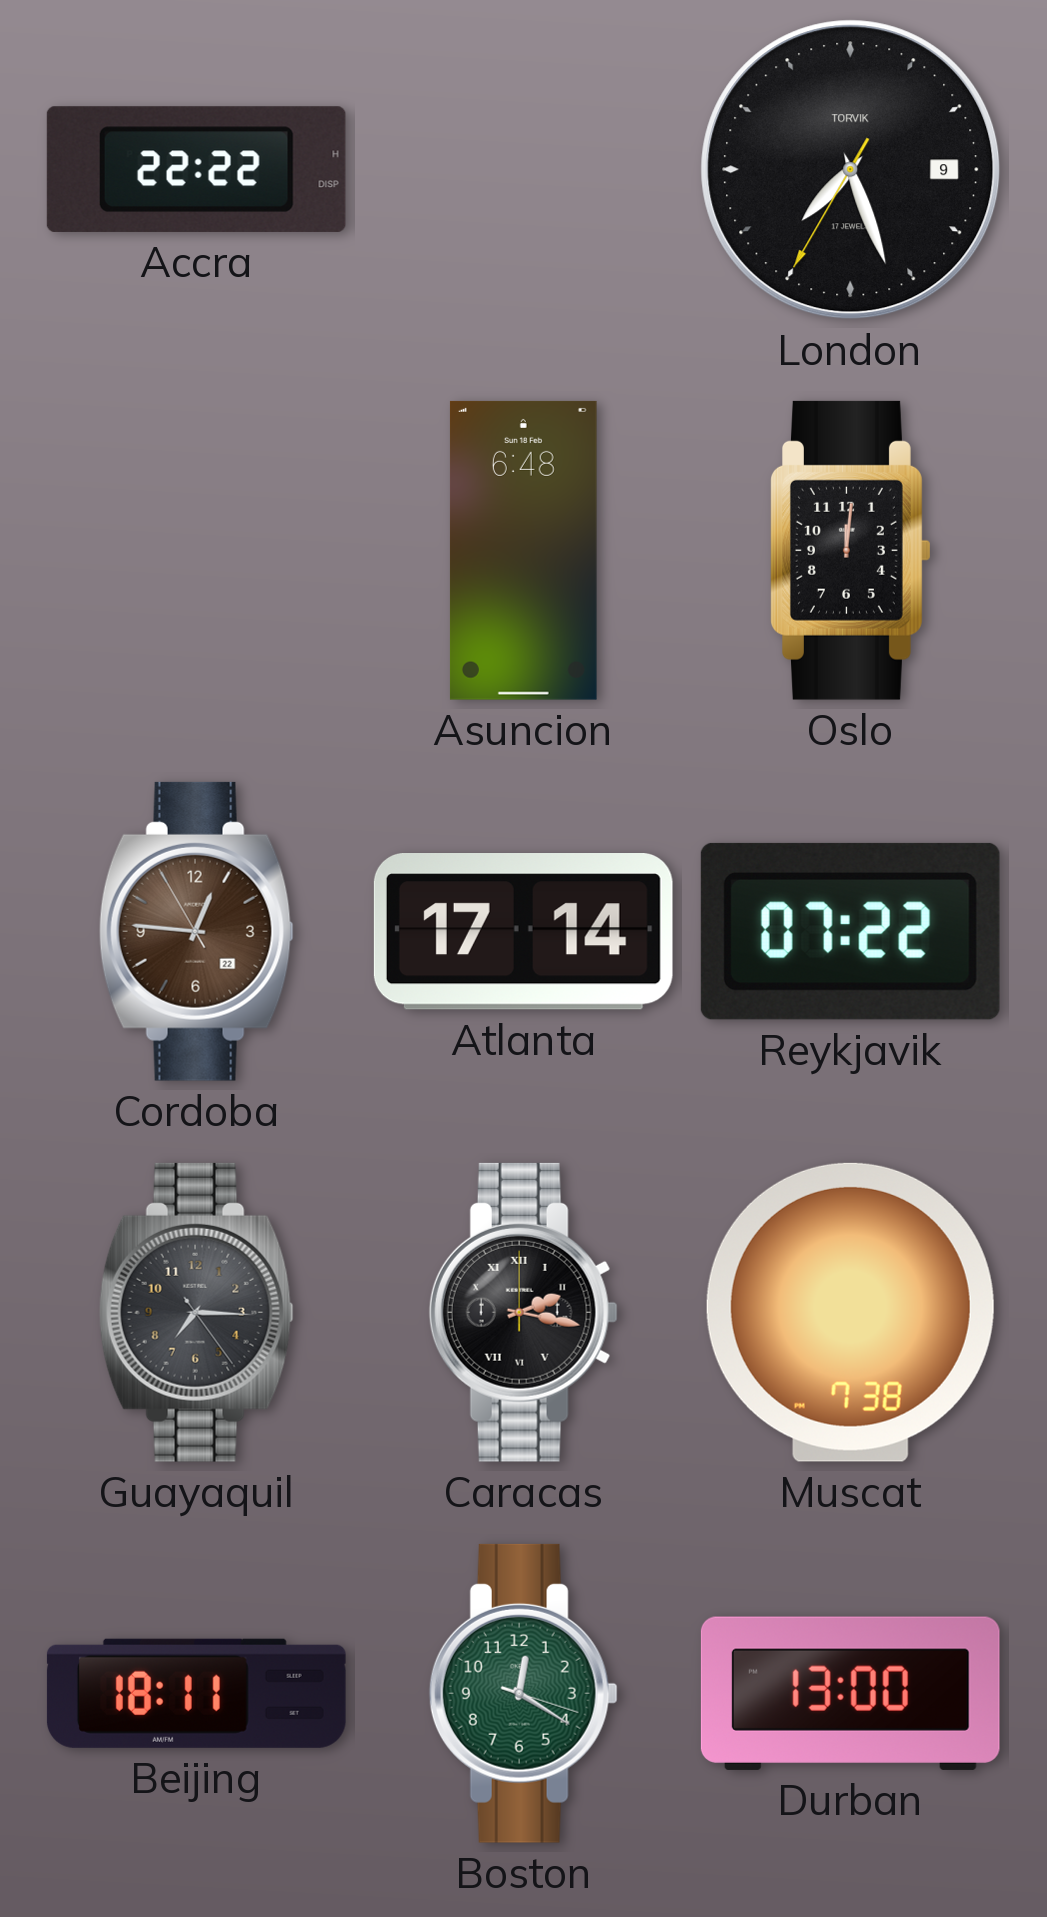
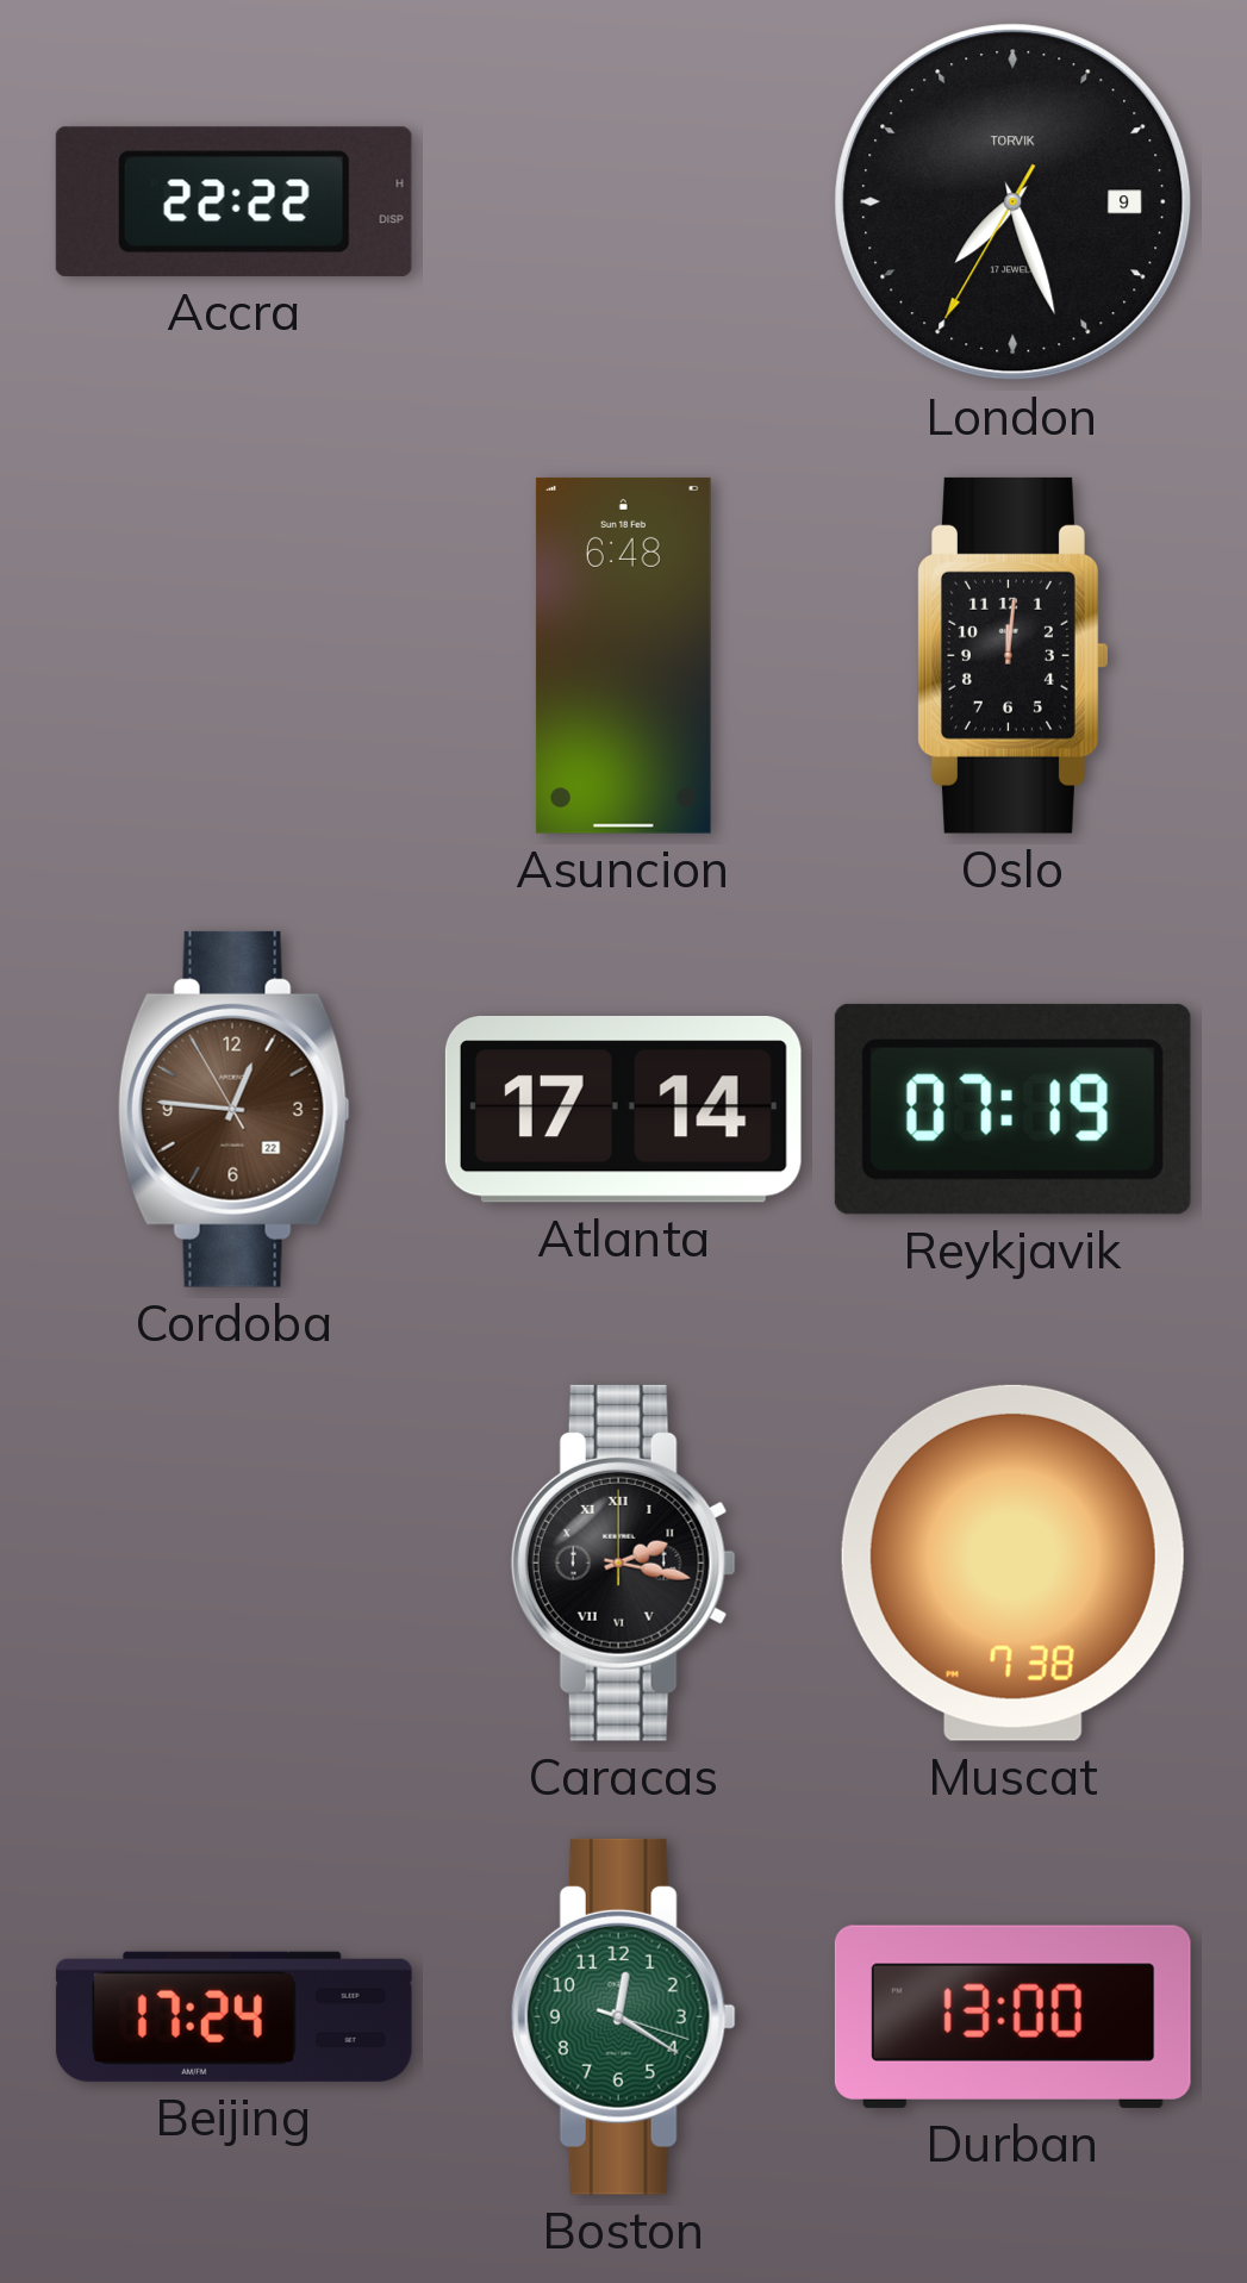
Reykjavik: 07:22 -> 07:19 (1012, 1109)
Guayaquil: 7:15 -> none (196, 1312)
Beijing: 18:11 -> 17:24 (233, 2016)
